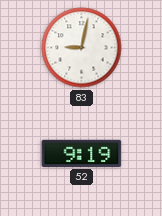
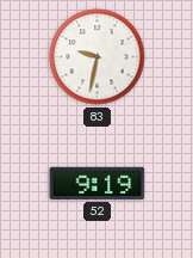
83: 9:02 -> 9:32 (98, 57)
